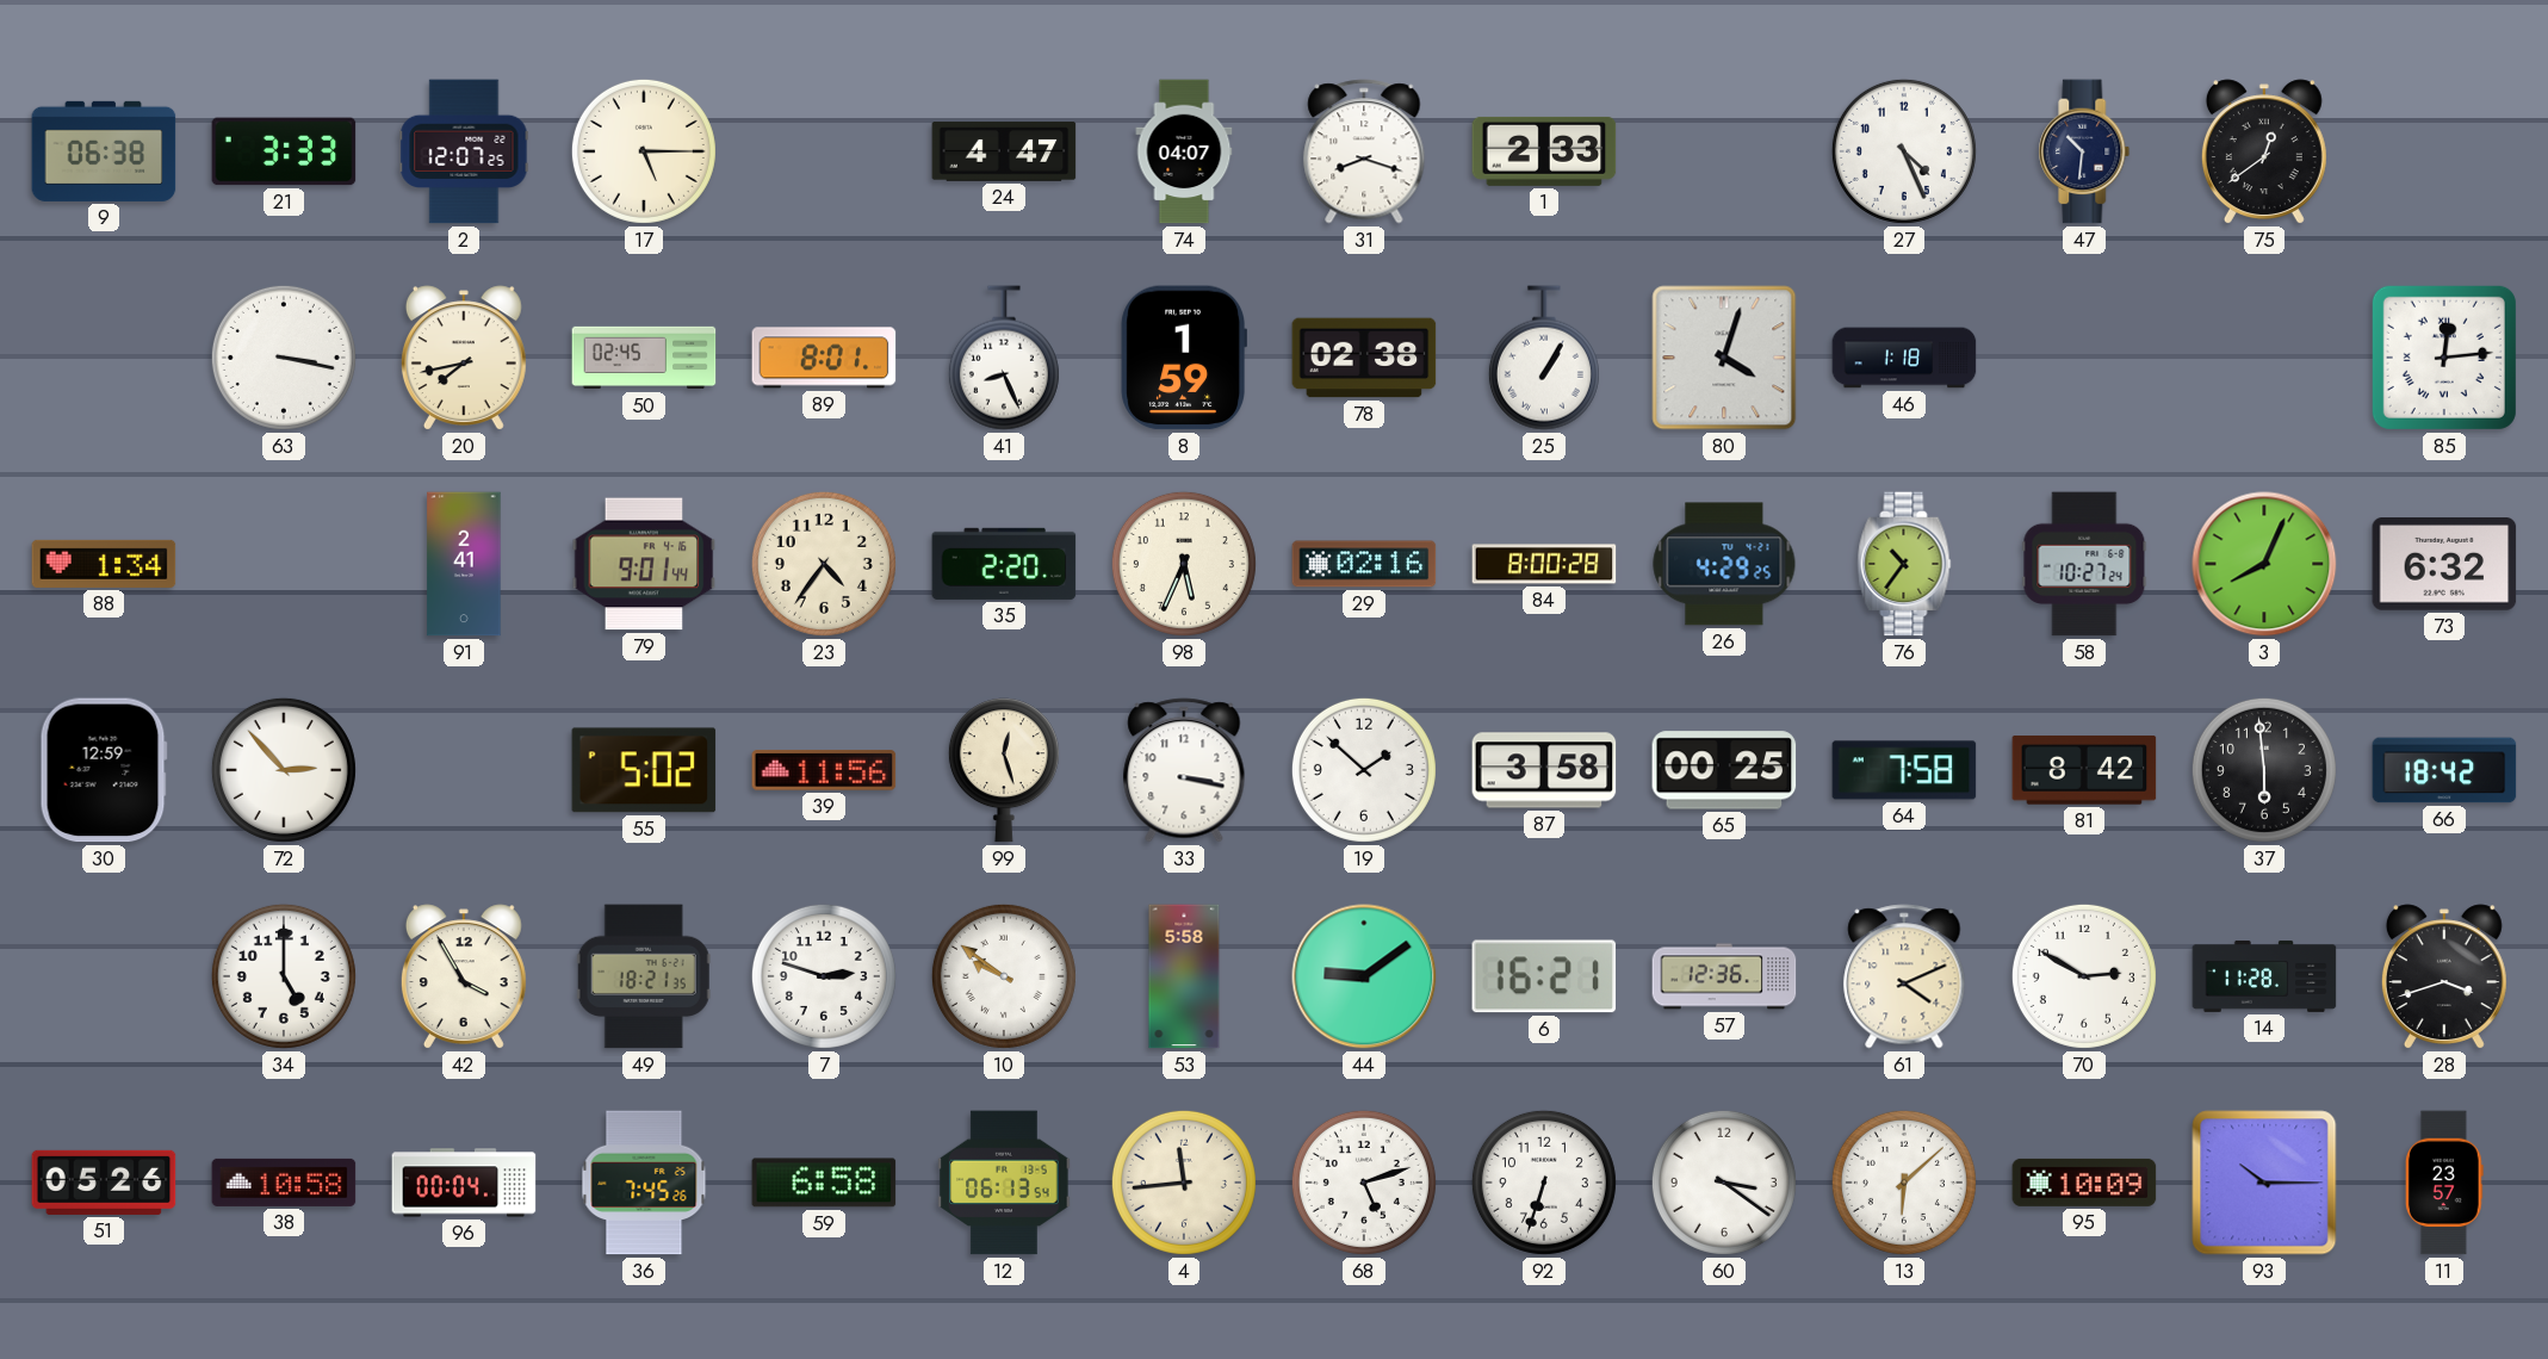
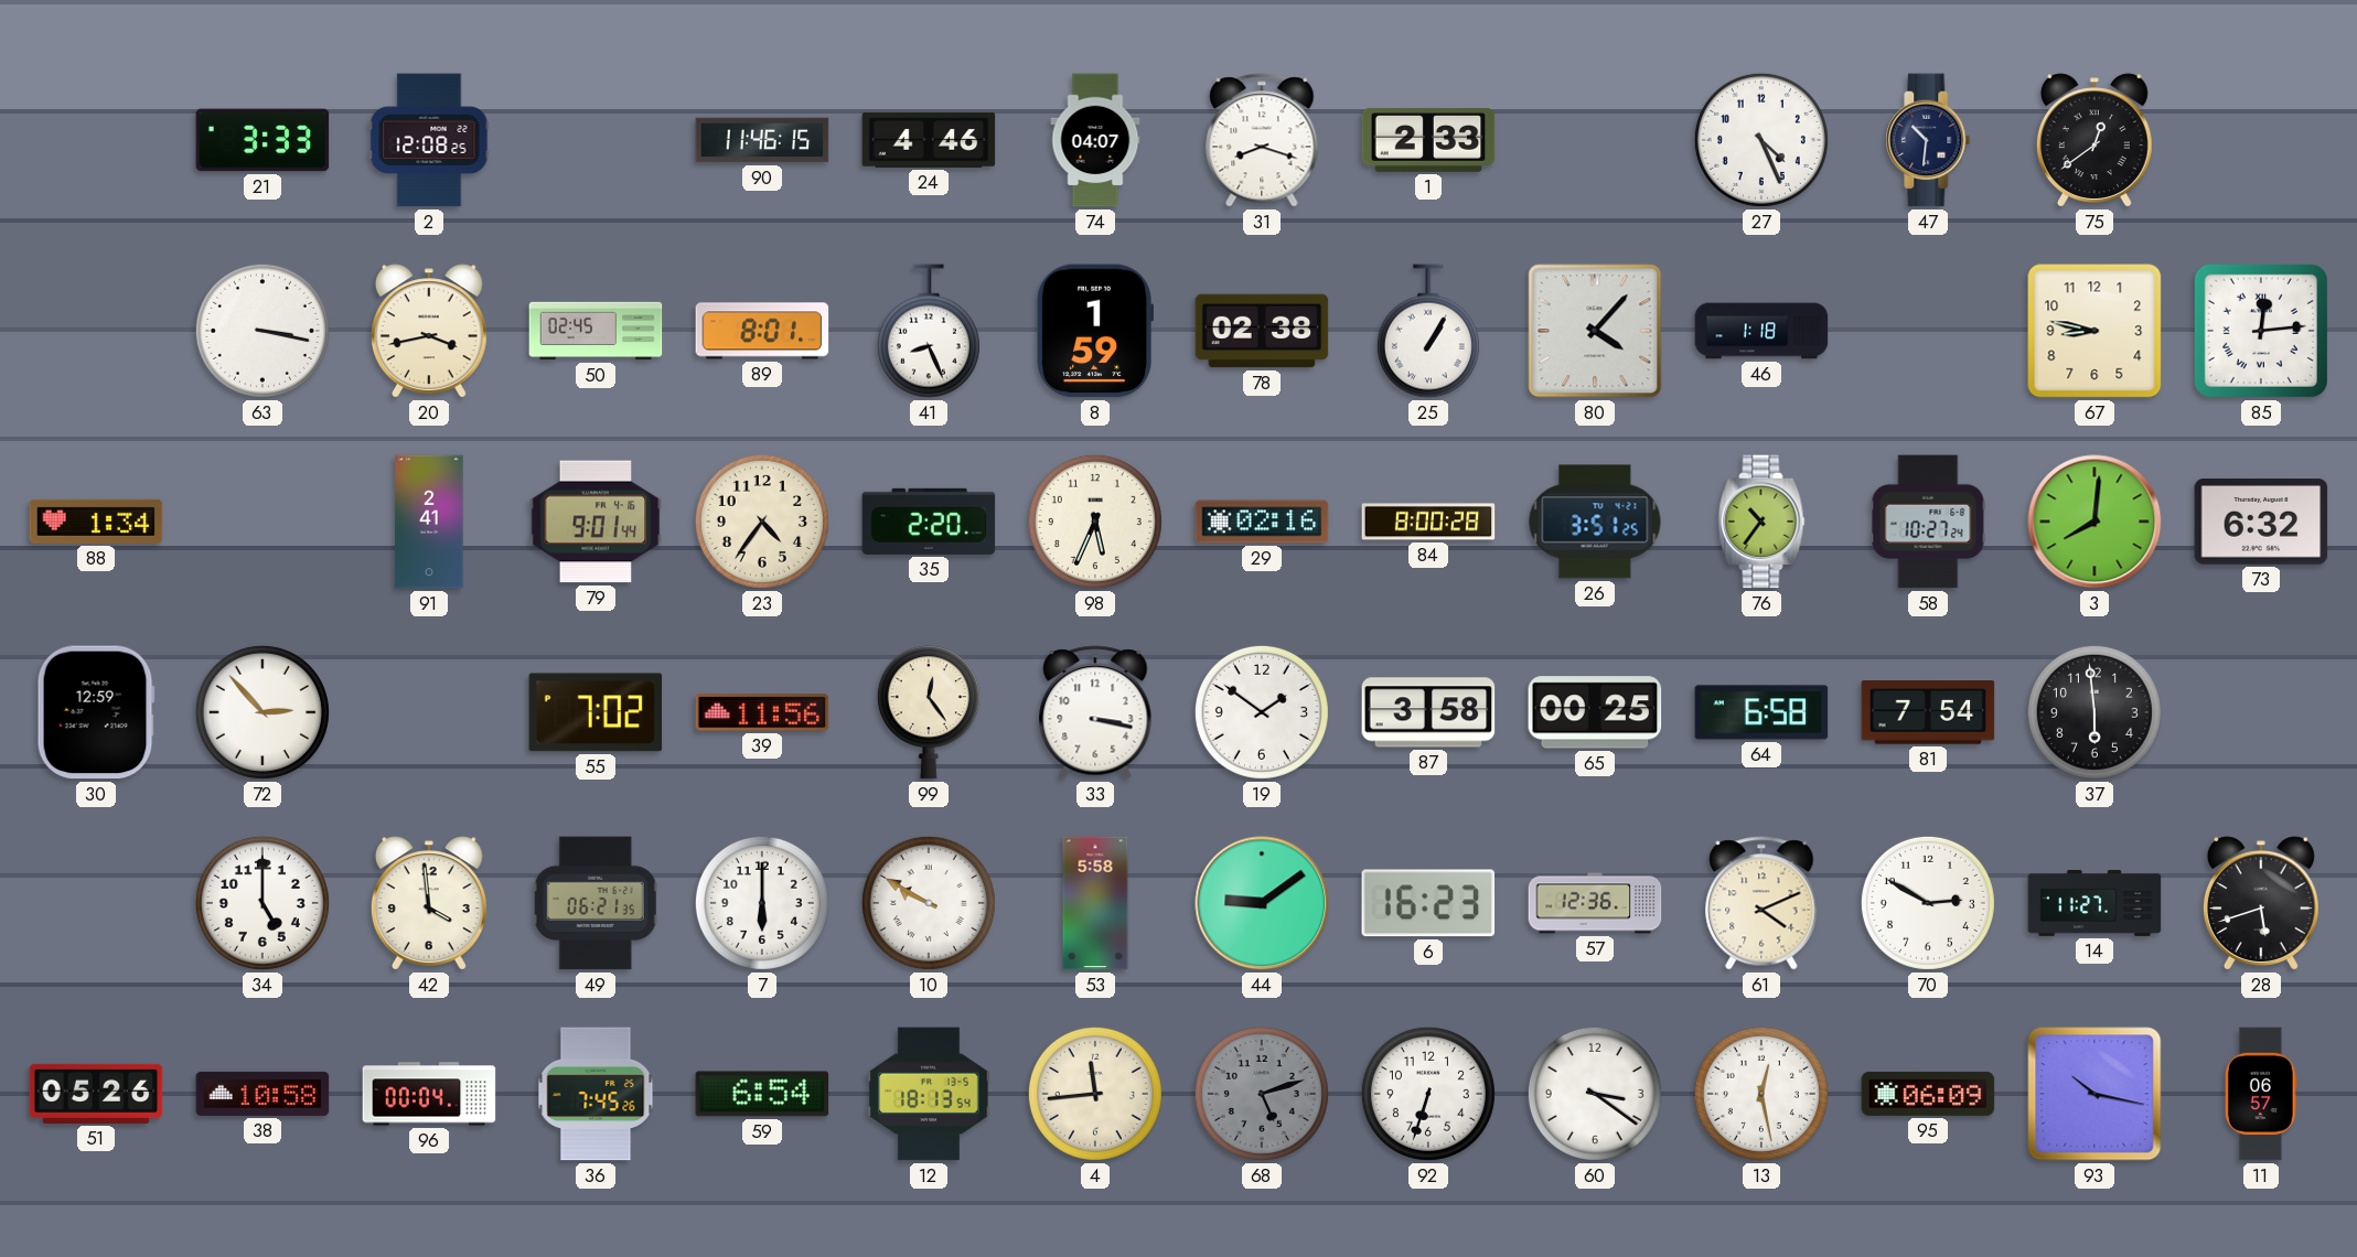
9: 06:38 -> none (104, 151)
2: 12:07 -> 12:08 (429, 140)
17: 5:15 -> none (644, 151)
90: none -> 11:46 (762, 140)
24: 4:47 -> 4:46 (929, 140)
20: 7:43 -> 3:43 (429, 331)
80: 4:03 -> 4:07 (1595, 331)
67: none -> 8:47 (2094, 331)
26: 4:29 -> 3:51 (1595, 522)
3: 8:04 -> 8:01 (2094, 522)
55: 5:02 -> 7:02 (596, 712)
99: 12:27 -> 12:24 (929, 712)
19: 1:52 -> 1:51 (1262, 712)
64: 7:58 -> 6:58 (1761, 712)
81: 8:42 -> 7:54 (1928, 712)
66: 18:42 -> none (2444, 770)
42: 3:55 -> 3:59 (429, 903)
49: 18:21 -> 06:21 (596, 903)
7: 2:48 -> 6:00 (762, 903)
10: 9:51 -> 9:50 (929, 903)
6: 16:21 -> 16:23 (1428, 903)
14: 11:28 -> 11:27 (2094, 903)
28: 3:42 -> 5:42 (2261, 903)
59: 6:58 -> 6:54 (762, 1094)
12: 06:13 -> 18:13 (929, 1094)
68 dial: white -> grey (1262, 1094)
13: 6:08 -> 12:28 (1761, 1094)
95: 10:09 -> 06:09 (1928, 1094)
93: 10:15 -> 10:17 (2094, 1094)
11: 23:57 -> 06:57 (2262, 1094)
